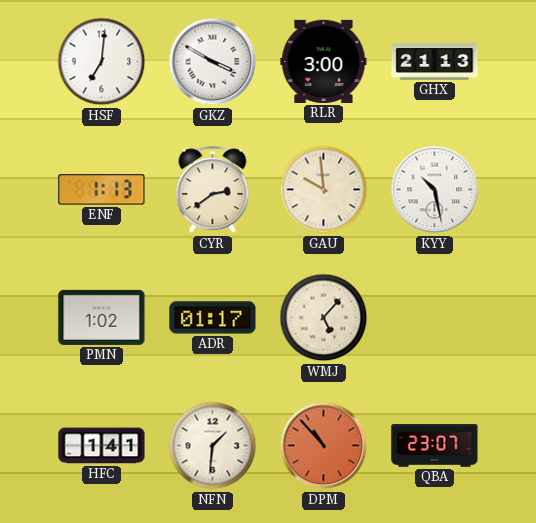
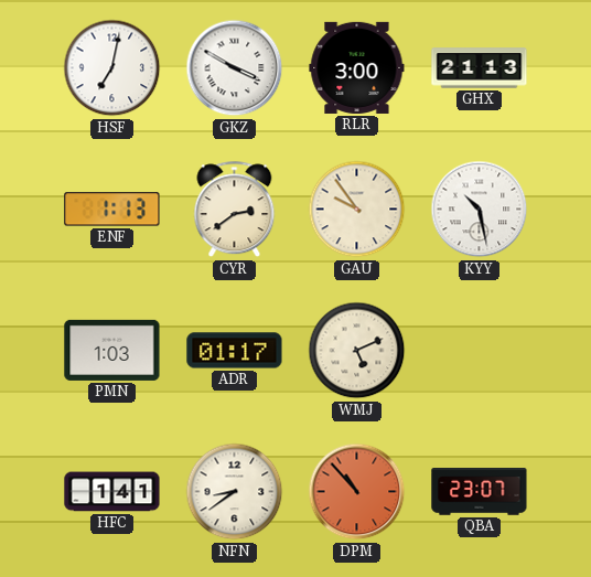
HSF: 7:01 -> 7:02 (112, 68)
GAU: 9:59 -> 9:54 (357, 210)
PMN: 1:02 -> 1:03 (112, 350)
WMJ: 5:07 -> 5:11 (357, 351)
NFN: 1:31 -> 8:39 (235, 492)
